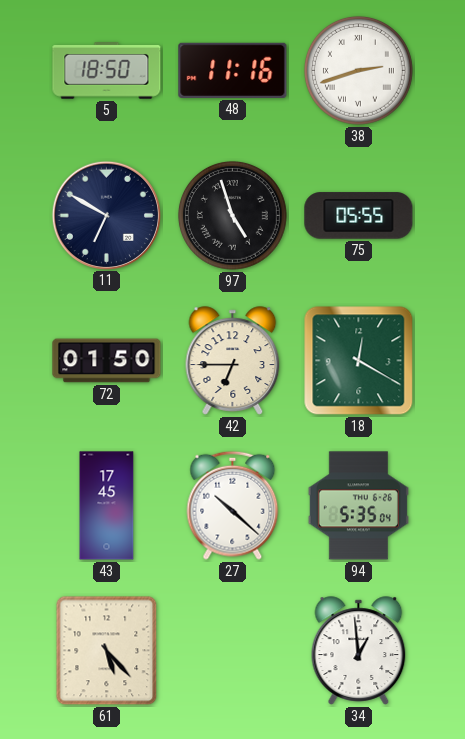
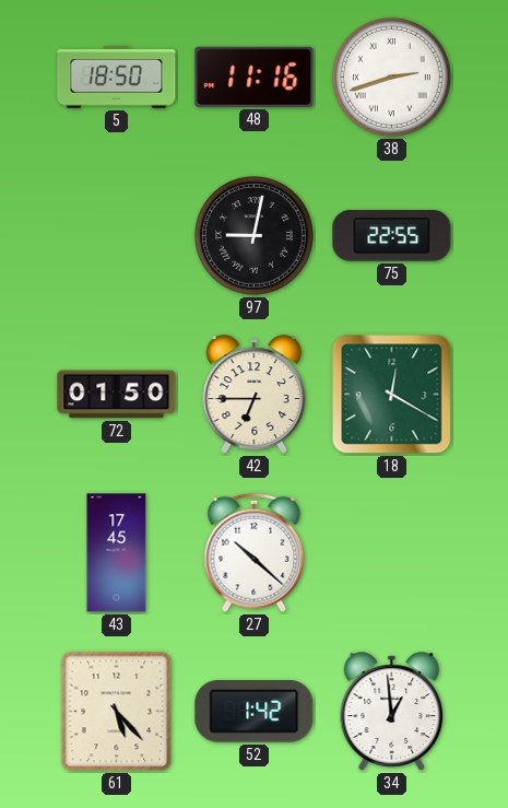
11: 6:50 -> none (106, 215)
97: 4:57 -> 9:02 (253, 235)
75: 05:55 -> 22:55 (392, 236)
94: 5:35 -> none (358, 506)
52: none -> 1:42 (255, 712)
